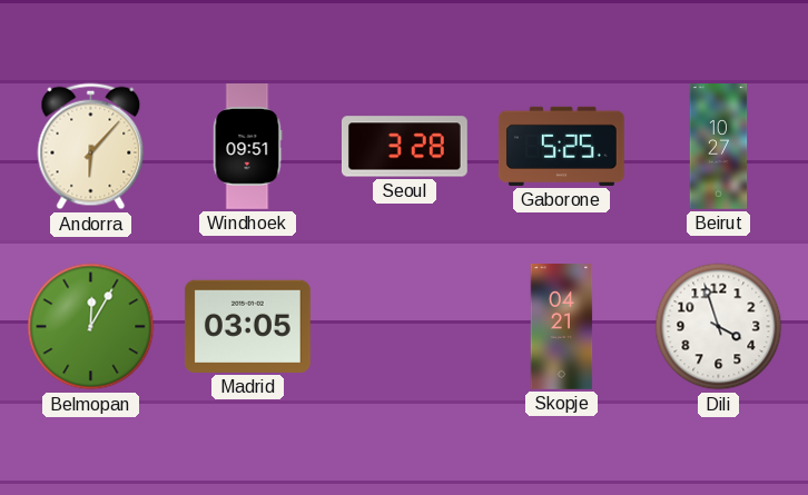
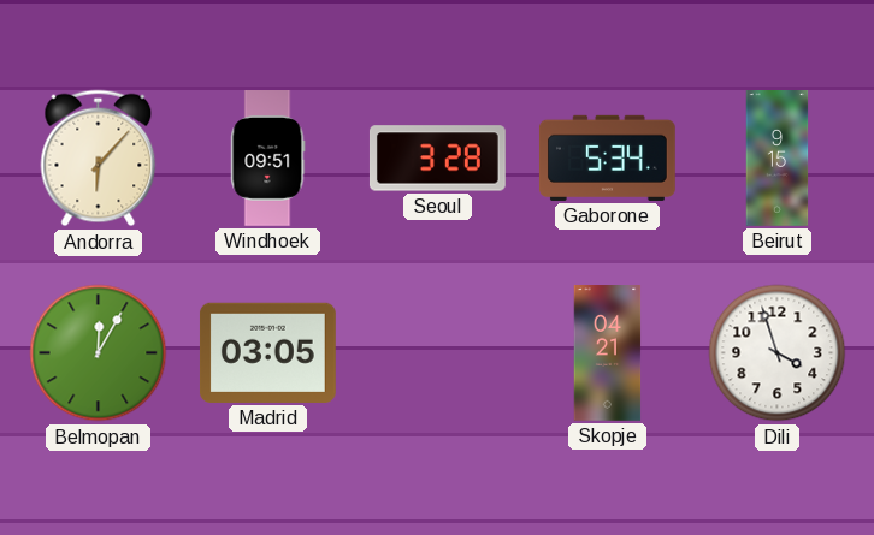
Gaborone: 5:25 -> 5:34 (607, 157)
Beirut: 10:27 -> 9:15 (778, 159)
